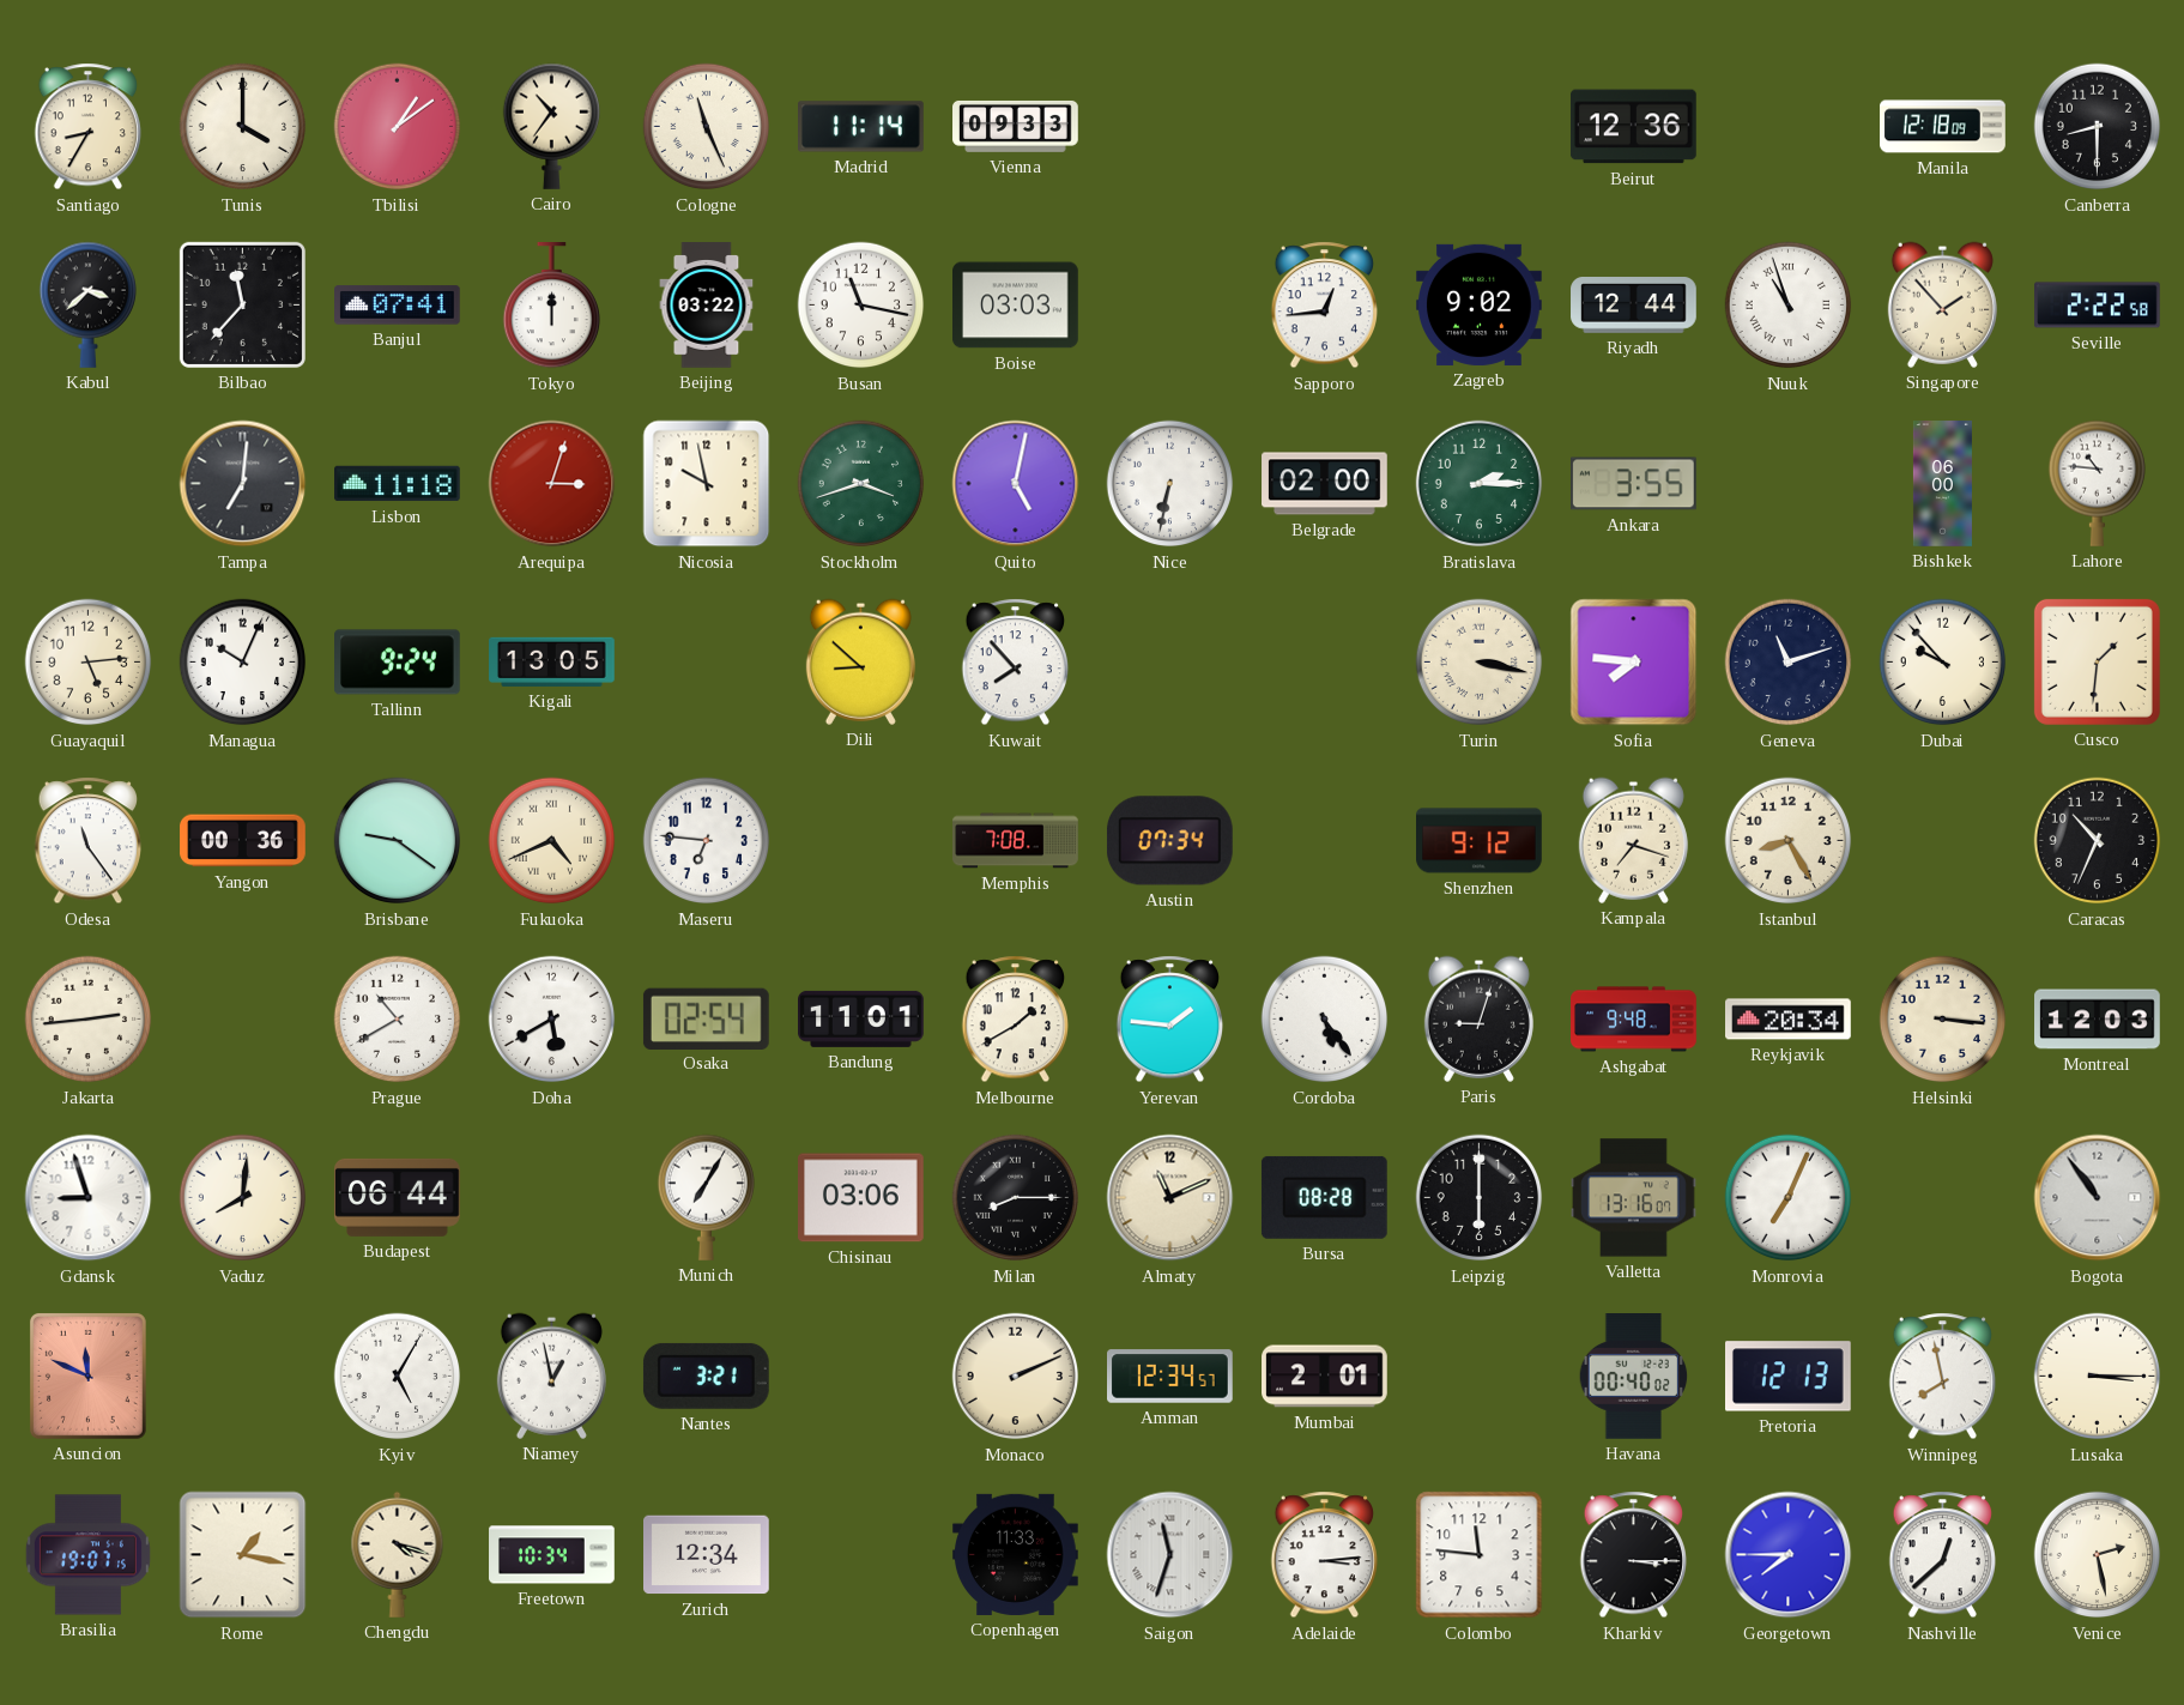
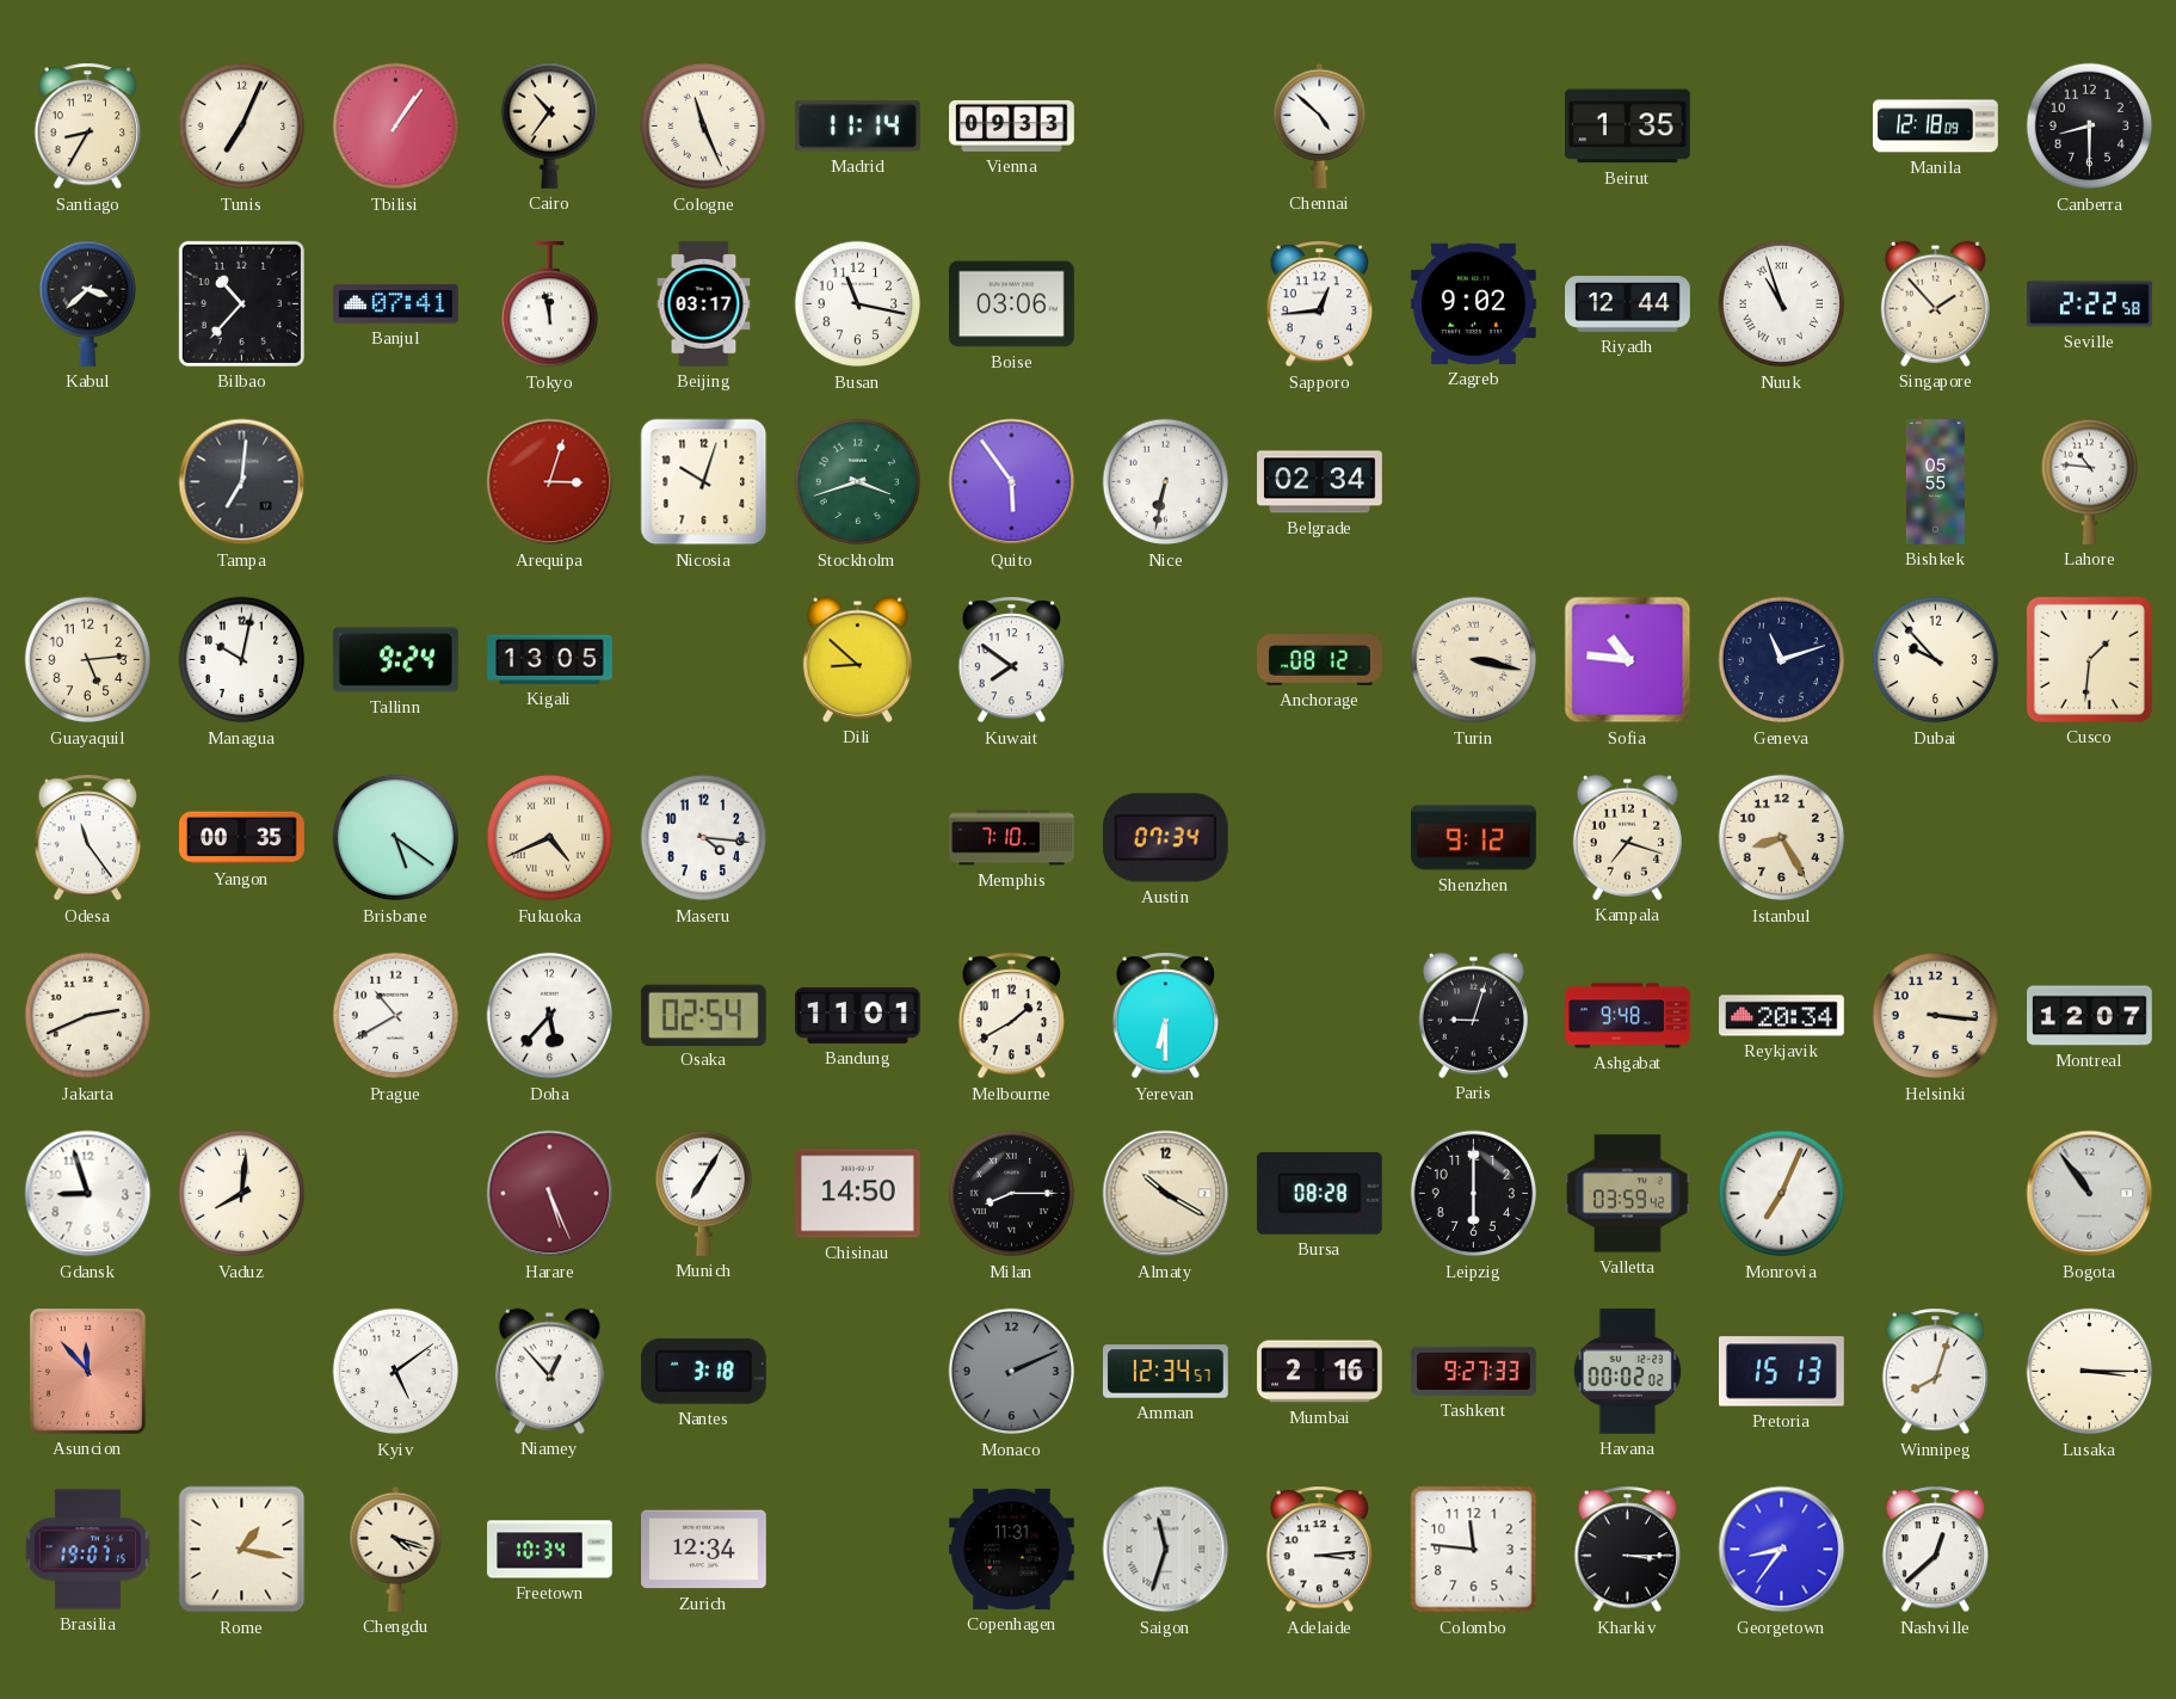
Tunis: 4:00 -> 7:04 (242, 127)
Tbilisi: 1:09 -> 1:06 (396, 127)
Chennai: none -> 4:52 (1320, 125)
Beirut: 12:36 -> 1:35 (1627, 127)
Bilbao: 11:37 -> 10:37 (241, 303)
Tokyo: 12:00 -> 11:58 (549, 306)
Beijing: 03:22 -> 03:17 (704, 304)
Boise: 03:03 -> 03:06 (1012, 304)
Lisbon: 11:18 -> none (398, 484)
Nicosia: 9:58 -> 10:03 (704, 482)
Quito: 5:02 -> 5:54 (1012, 482)
Belgrade: 02:00 -> 02:34 (1320, 482)
Bratislava: 2:15 -> none (1480, 484)
Ankara: 3:55 -> none (1634, 484)
Bishkek: 06:00 -> 05:55 (1935, 482)
Managua: 10:04 -> 10:02 (242, 660)
Kuwait: 7:53 -> 7:51 (1012, 660)
Anchorage: none -> 08:12 (1320, 660)
Sofia: 7:46 -> 10:46 (1628, 660)
Yangon: 00:36 -> 00:35 (242, 838)
Brisbane: 9:21 -> 5:21 (396, 838)
Maseru: 6:46 -> 4:16 (704, 838)
Memphis: 7:08 -> 7:10 (1012, 838)
Caracas: 10:34 -> none (2098, 841)
Jakarta: 2:44 -> 2:41 (88, 1016)
Doha: 5:40 -> 5:37 (550, 1016)
Yerevan: 1:46 -> 6:30 (1166, 1016)
Cordoba: 5:24 -> none (1325, 1020)
Montreal: 12:03 -> 12:07 (2090, 1016)
Budapest: 06:44 -> none (398, 1197)
Harare: none -> 5:26 (550, 1194)
Chisinau: 03:06 -> 14:50 (858, 1194)
Almaty: 11:11 -> 10:20 (1166, 1194)
Valletta: 13:16 -> 03:59 (1628, 1194)
Asuncion: 11:49 -> 11:53 (87, 1371)
Kyiv: 5:05 -> 5:09 (396, 1372)
Niamey: 12:58 -> 12:53 (549, 1371)
Nantes: 3:21 -> 3:18 (703, 1371)
Monaco dial: cream -> grey (1012, 1372)
Mumbai: 2:01 -> 2:16 (1320, 1372)
Tashkent: none -> 9:27 (1474, 1371)
Havana: 00:40 -> 00:02 (1628, 1372)
Pretoria: 12:13 -> 15:13 (1782, 1372)
Winnipeg: 7:58 -> 8:03 (1936, 1372)
Copenhagen: 11:33 -> 11:31 (1012, 1549)
Georgetown: 7:45 -> 8:36 (1782, 1550)
Venice: 2:28 -> none (2098, 1555)
